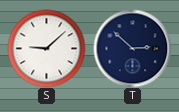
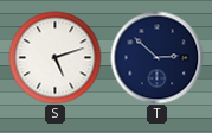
S: 9:08 -> 5:12 (54, 57)
